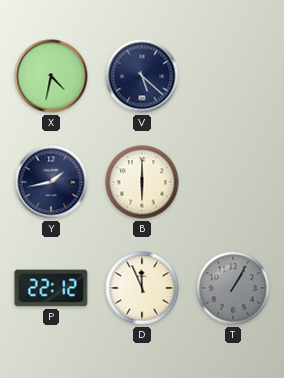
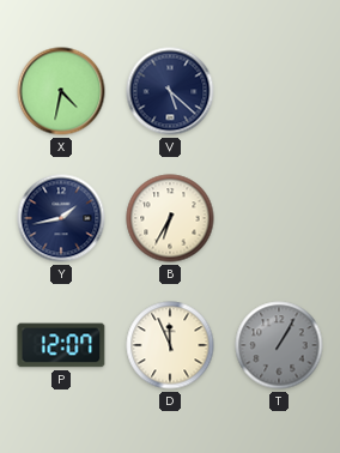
B: 6:00 -> 6:35 (170, 218)
P: 22:12 -> 12:07 (61, 345)
